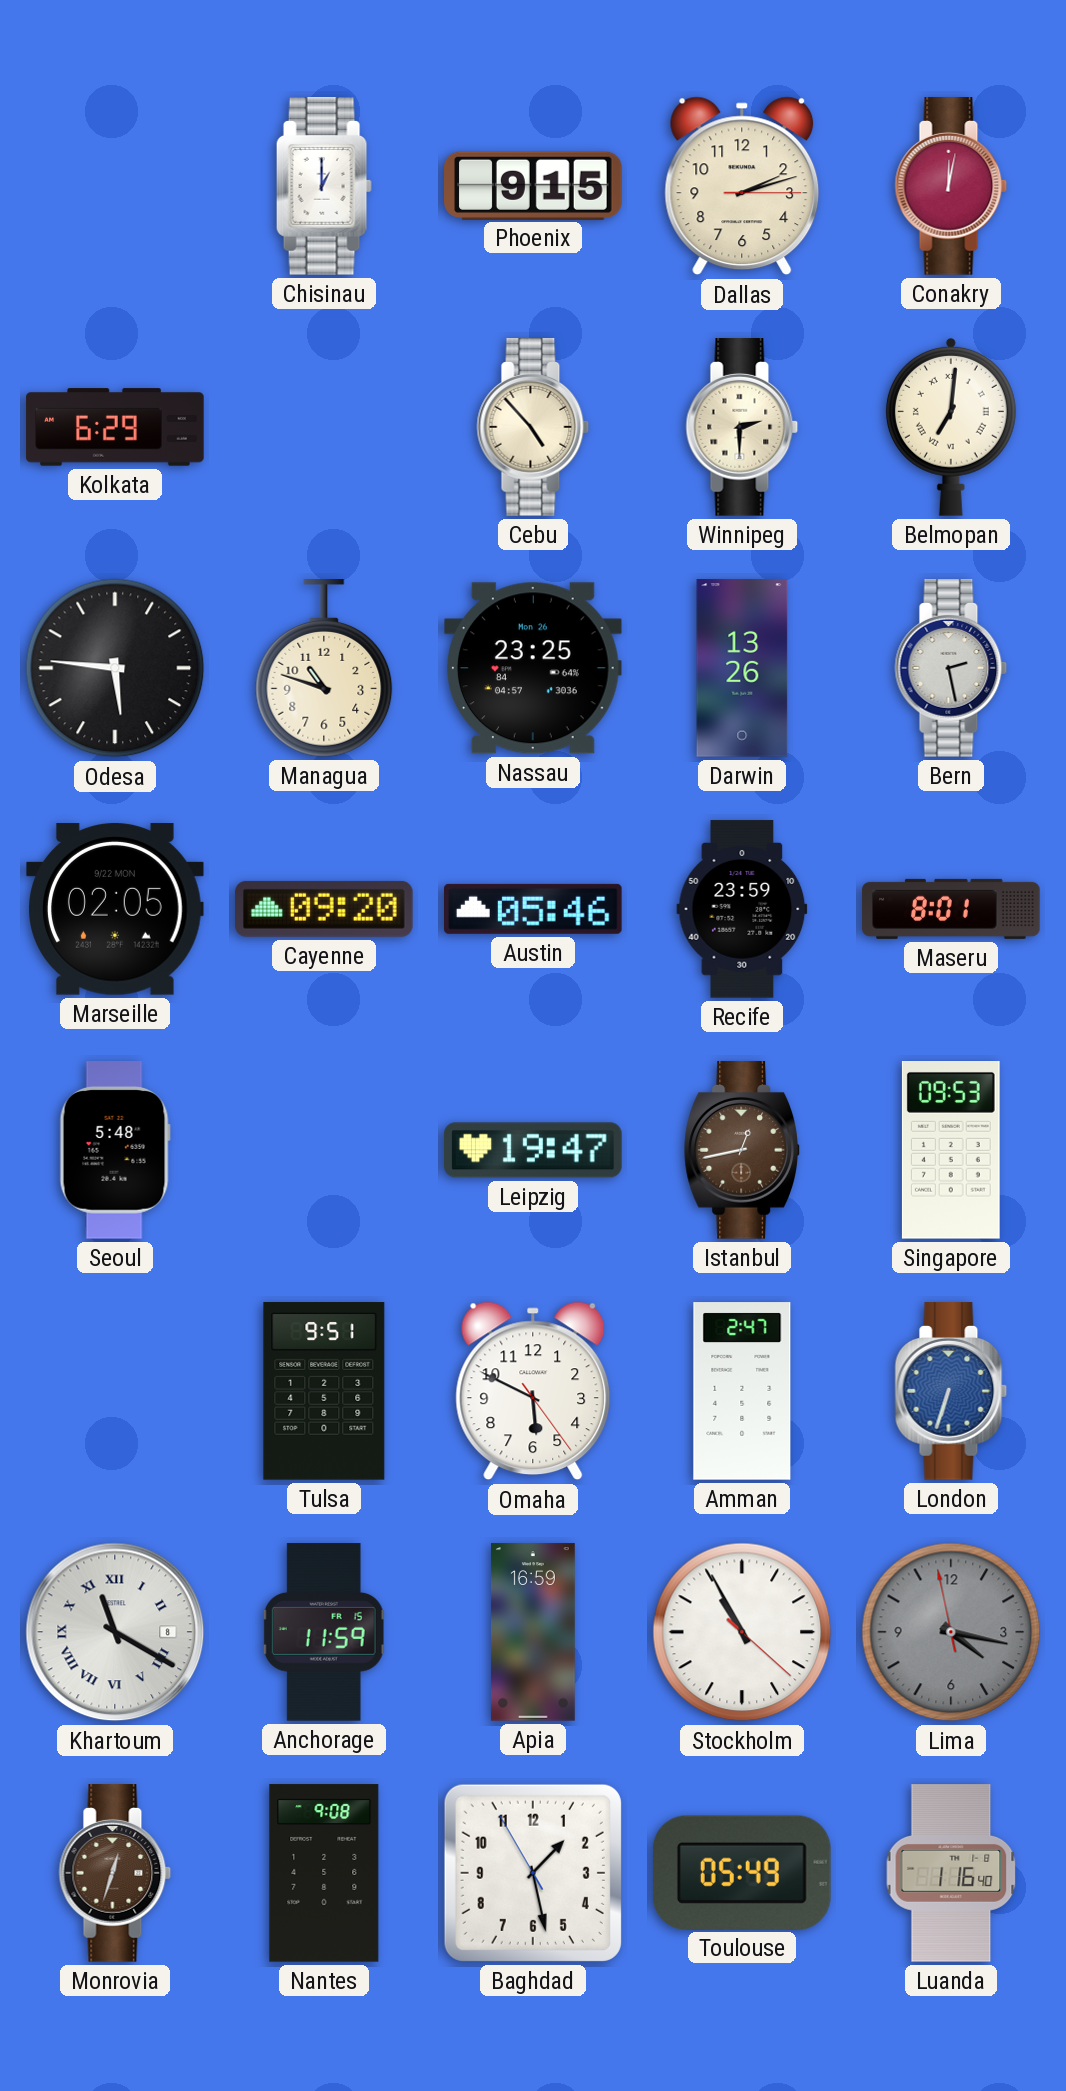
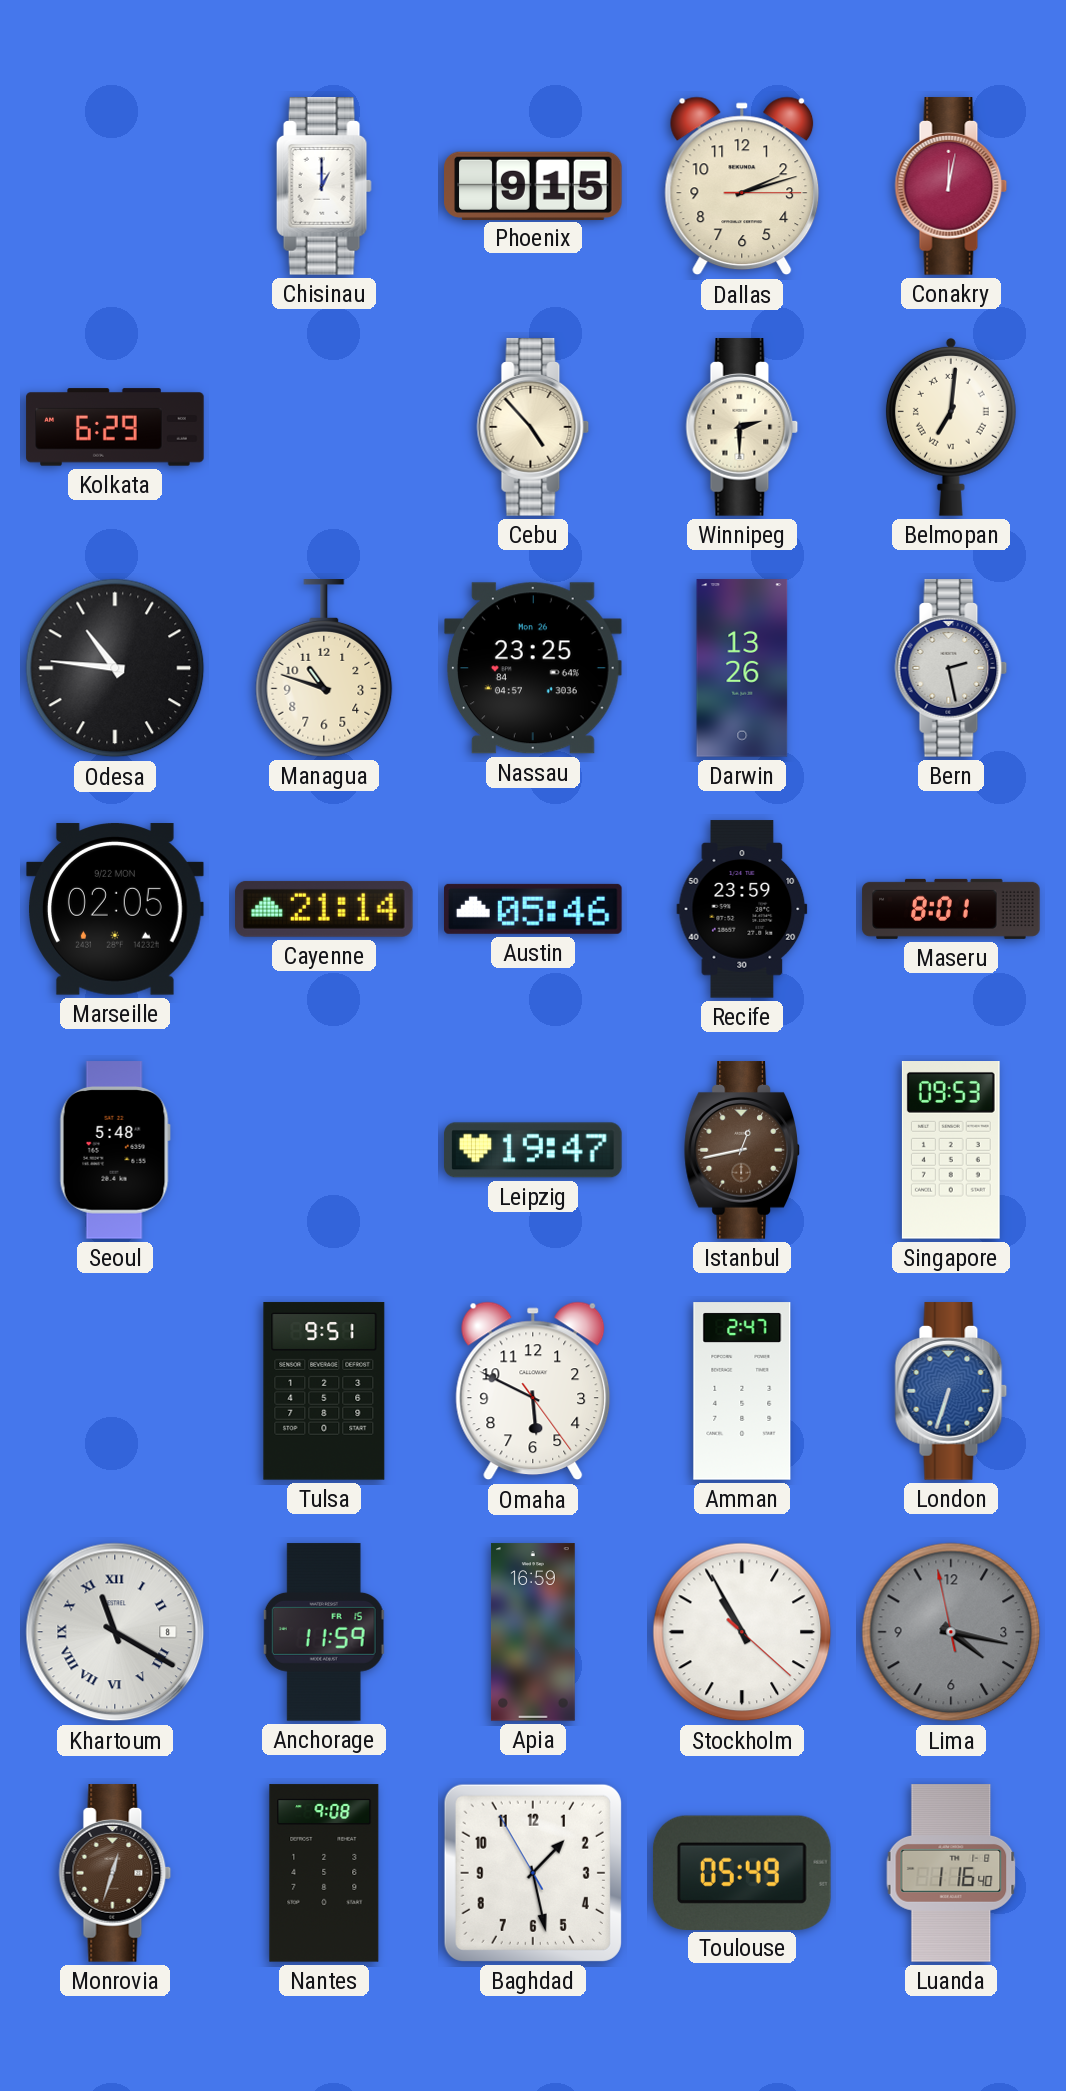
Odesa: 5:46 -> 10:46 (115, 668)
Cayenne: 09:20 -> 21:14 (324, 909)
